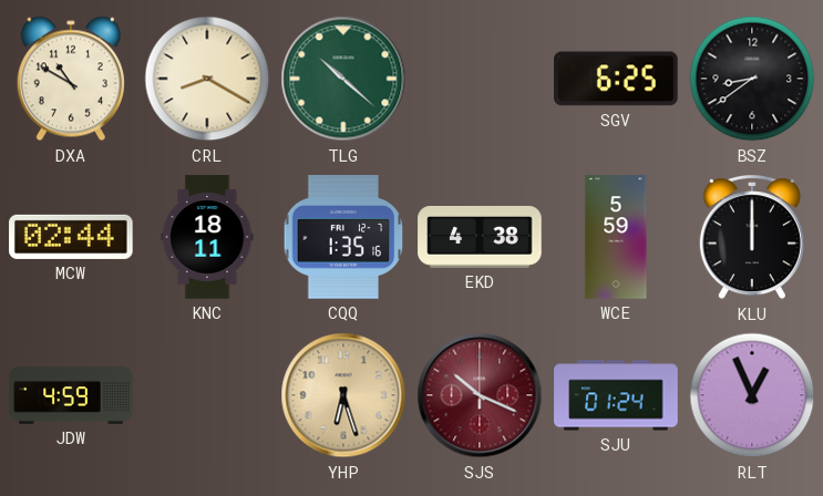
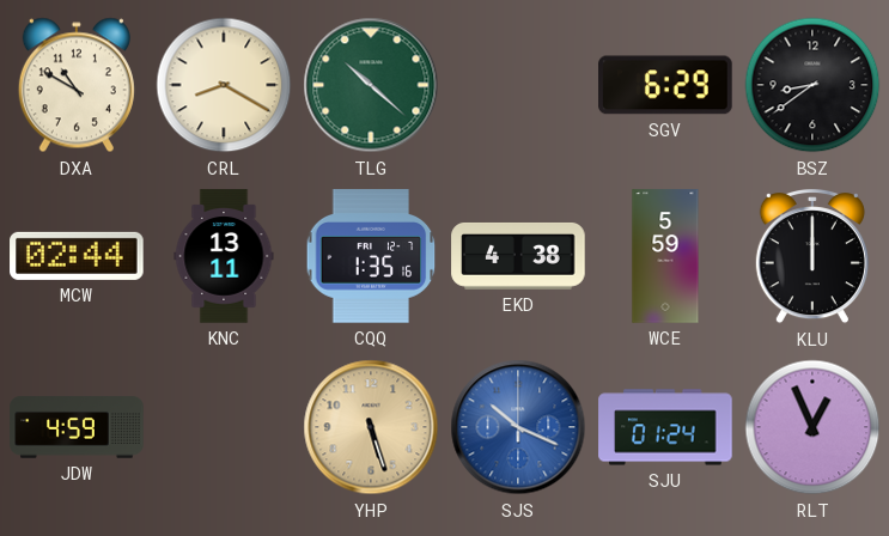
SGV: 6:25 -> 6:29 (665, 85)
KNC: 18:11 -> 13:11 (224, 256)
YHP: 6:27 -> 5:27 (371, 427)
SJS dial: burgundy -> blue (518, 427)
